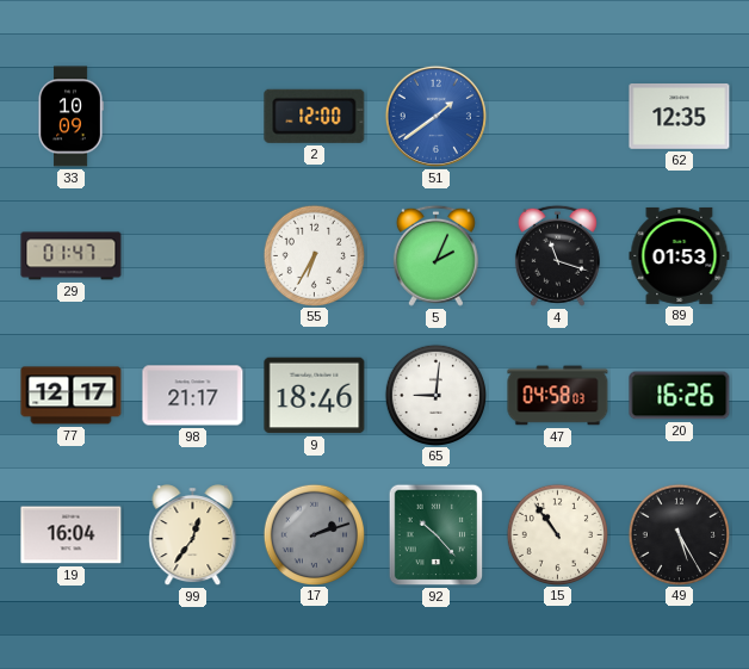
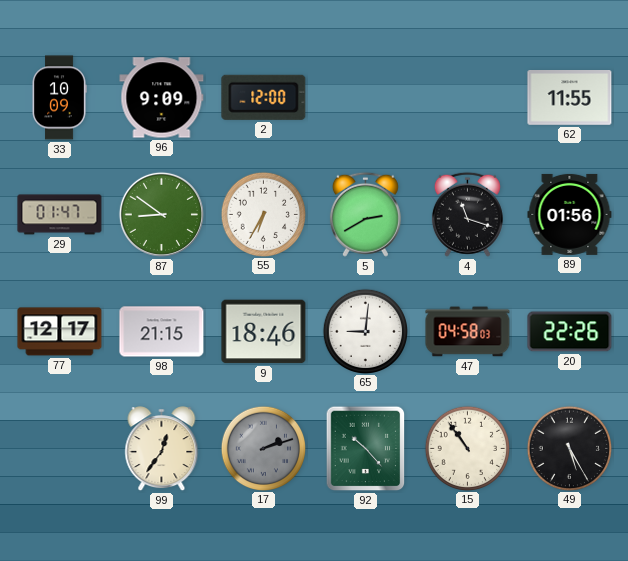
96: none -> 9:09 (162, 98)
51: 1:39 -> none (435, 116)
62: 12:35 -> 11:55 (570, 98)
87: none -> 8:51 (161, 214)
5: 2:04 -> 2:40 (365, 214)
89: 01:53 -> 01:56 (570, 214)
98: 21:17 -> 21:15 (162, 332)
20: 16:26 -> 22:26 (570, 332)
19: 16:04 -> none (72, 535)
